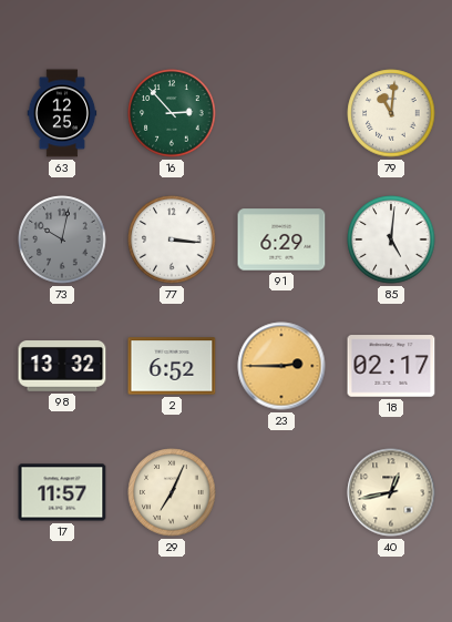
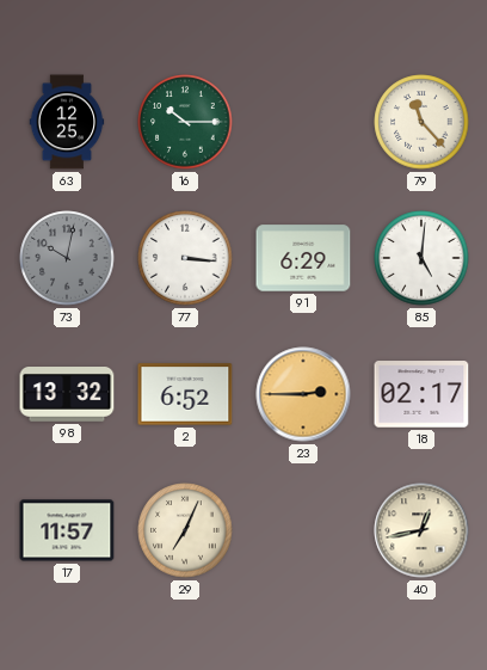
16: 2:53 -> 10:15 (185, 122)
79: 11:01 -> 11:23 (421, 122)
